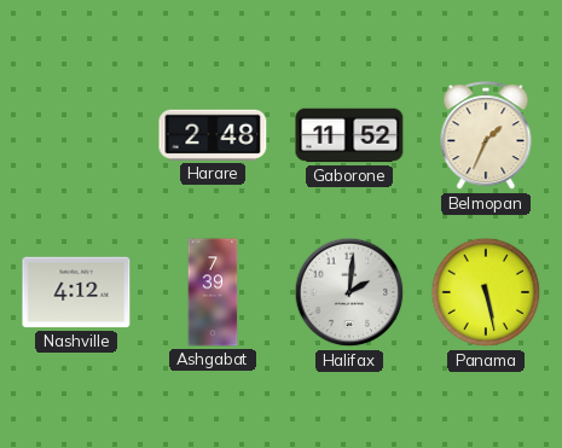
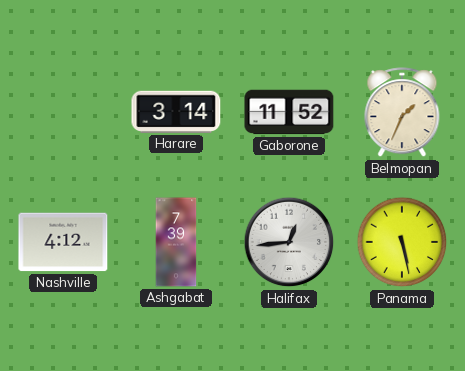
Harare: 2:48 -> 3:14 (176, 112)
Halifax: 2:01 -> 12:44 (289, 242)
